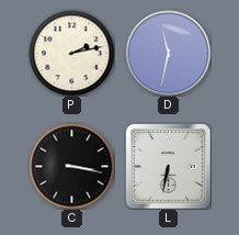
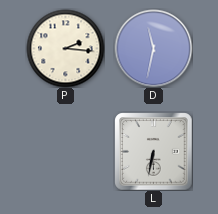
P: 2:13 -> 2:16 (65, 48)
C: 3:17 -> none (71, 166)
